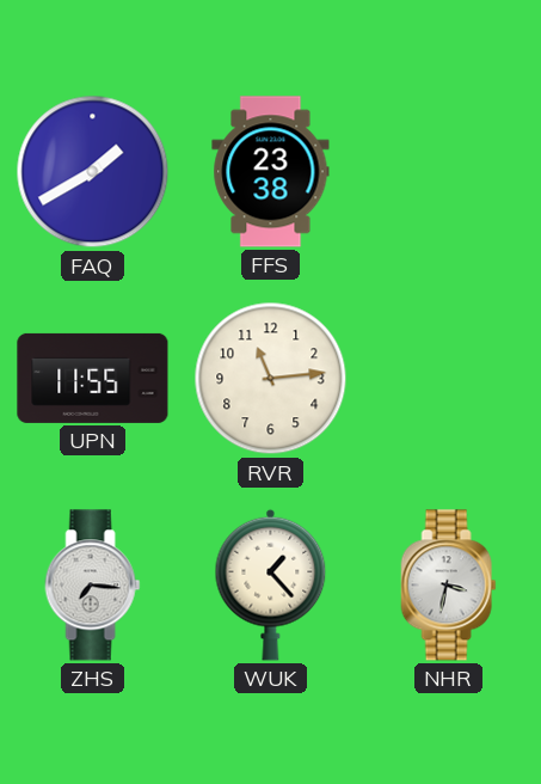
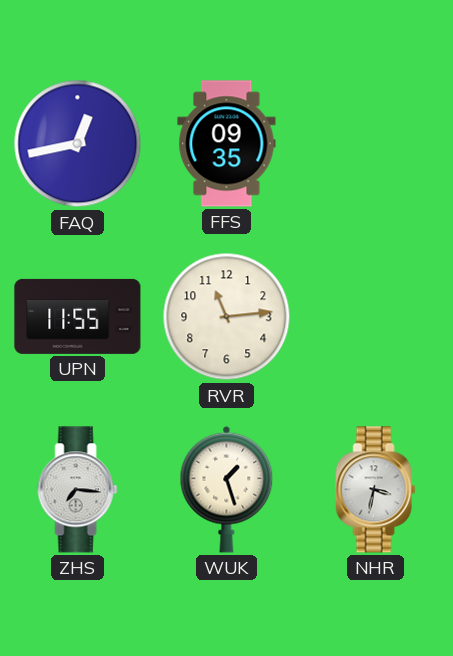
FAQ: 1:40 -> 12:43 (78, 144)
FFS: 23:38 -> 09:35 (227, 144)
WUK: 1:23 -> 1:27 (227, 489)
